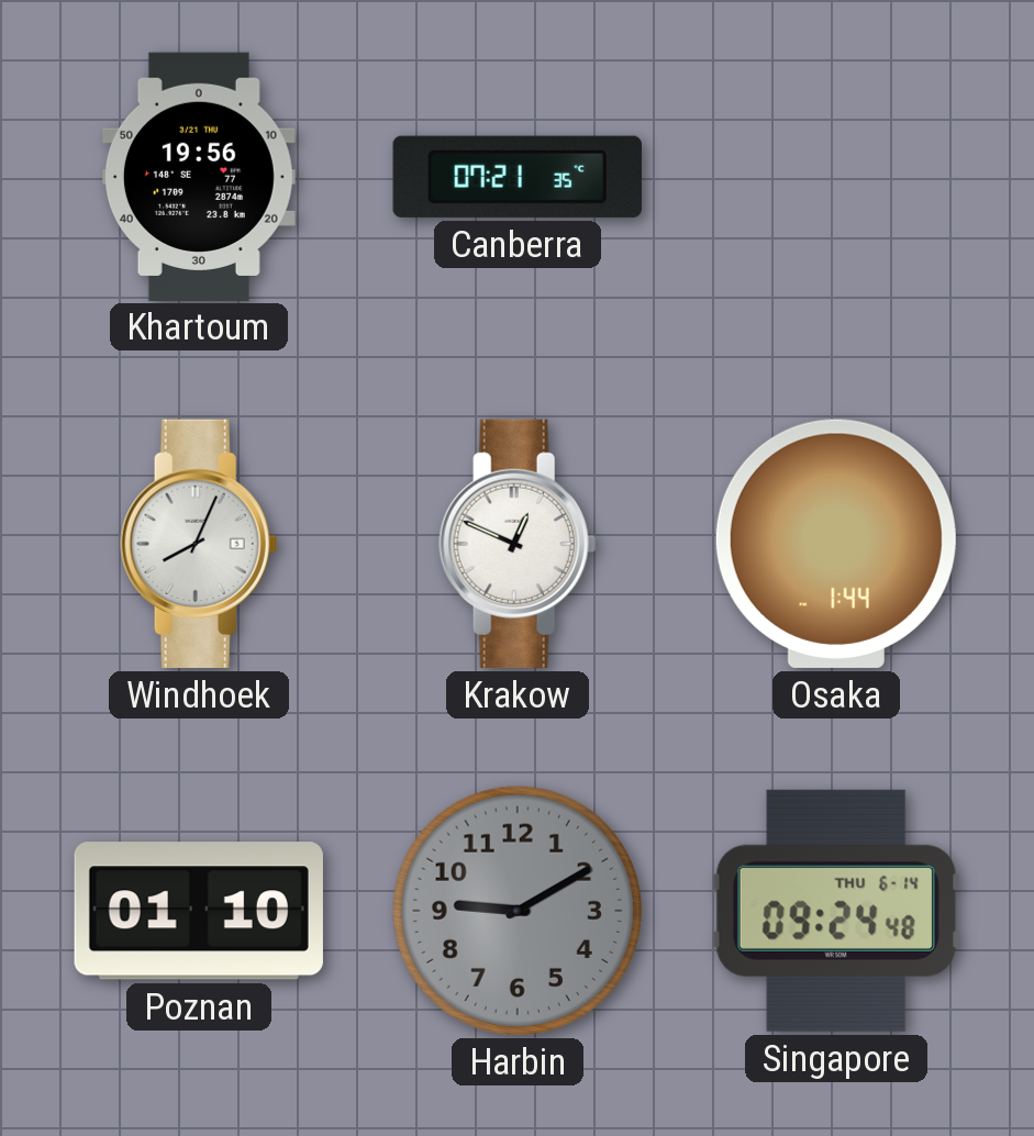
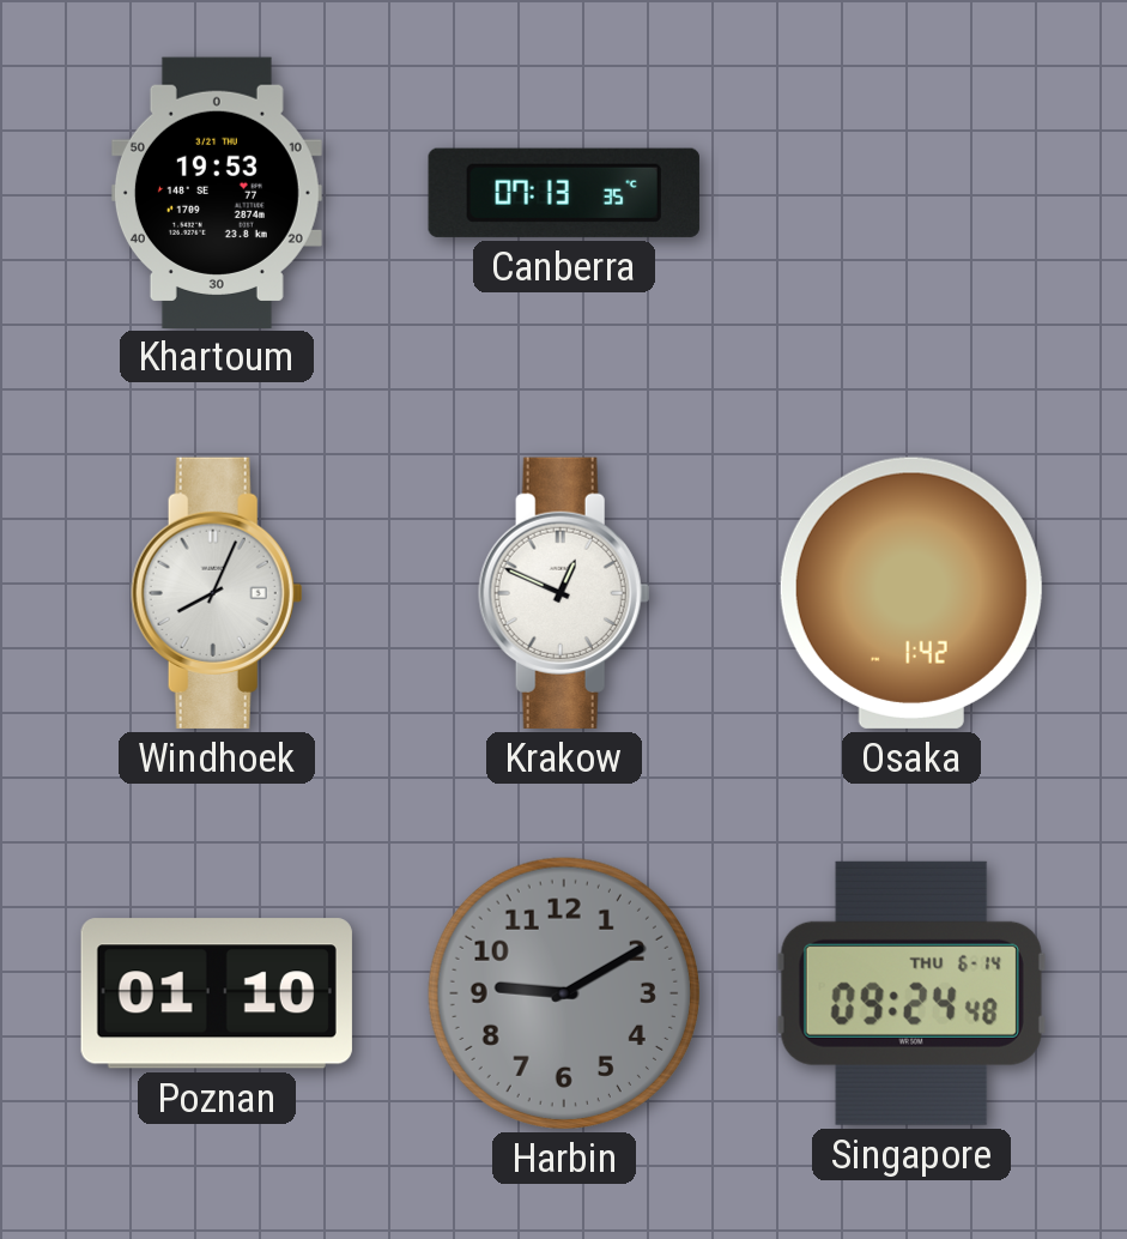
Khartoum: 19:56 -> 19:53 (217, 192)
Canberra: 07:21 -> 07:13 (564, 193)
Osaka: 1:44 -> 1:42 (911, 593)
